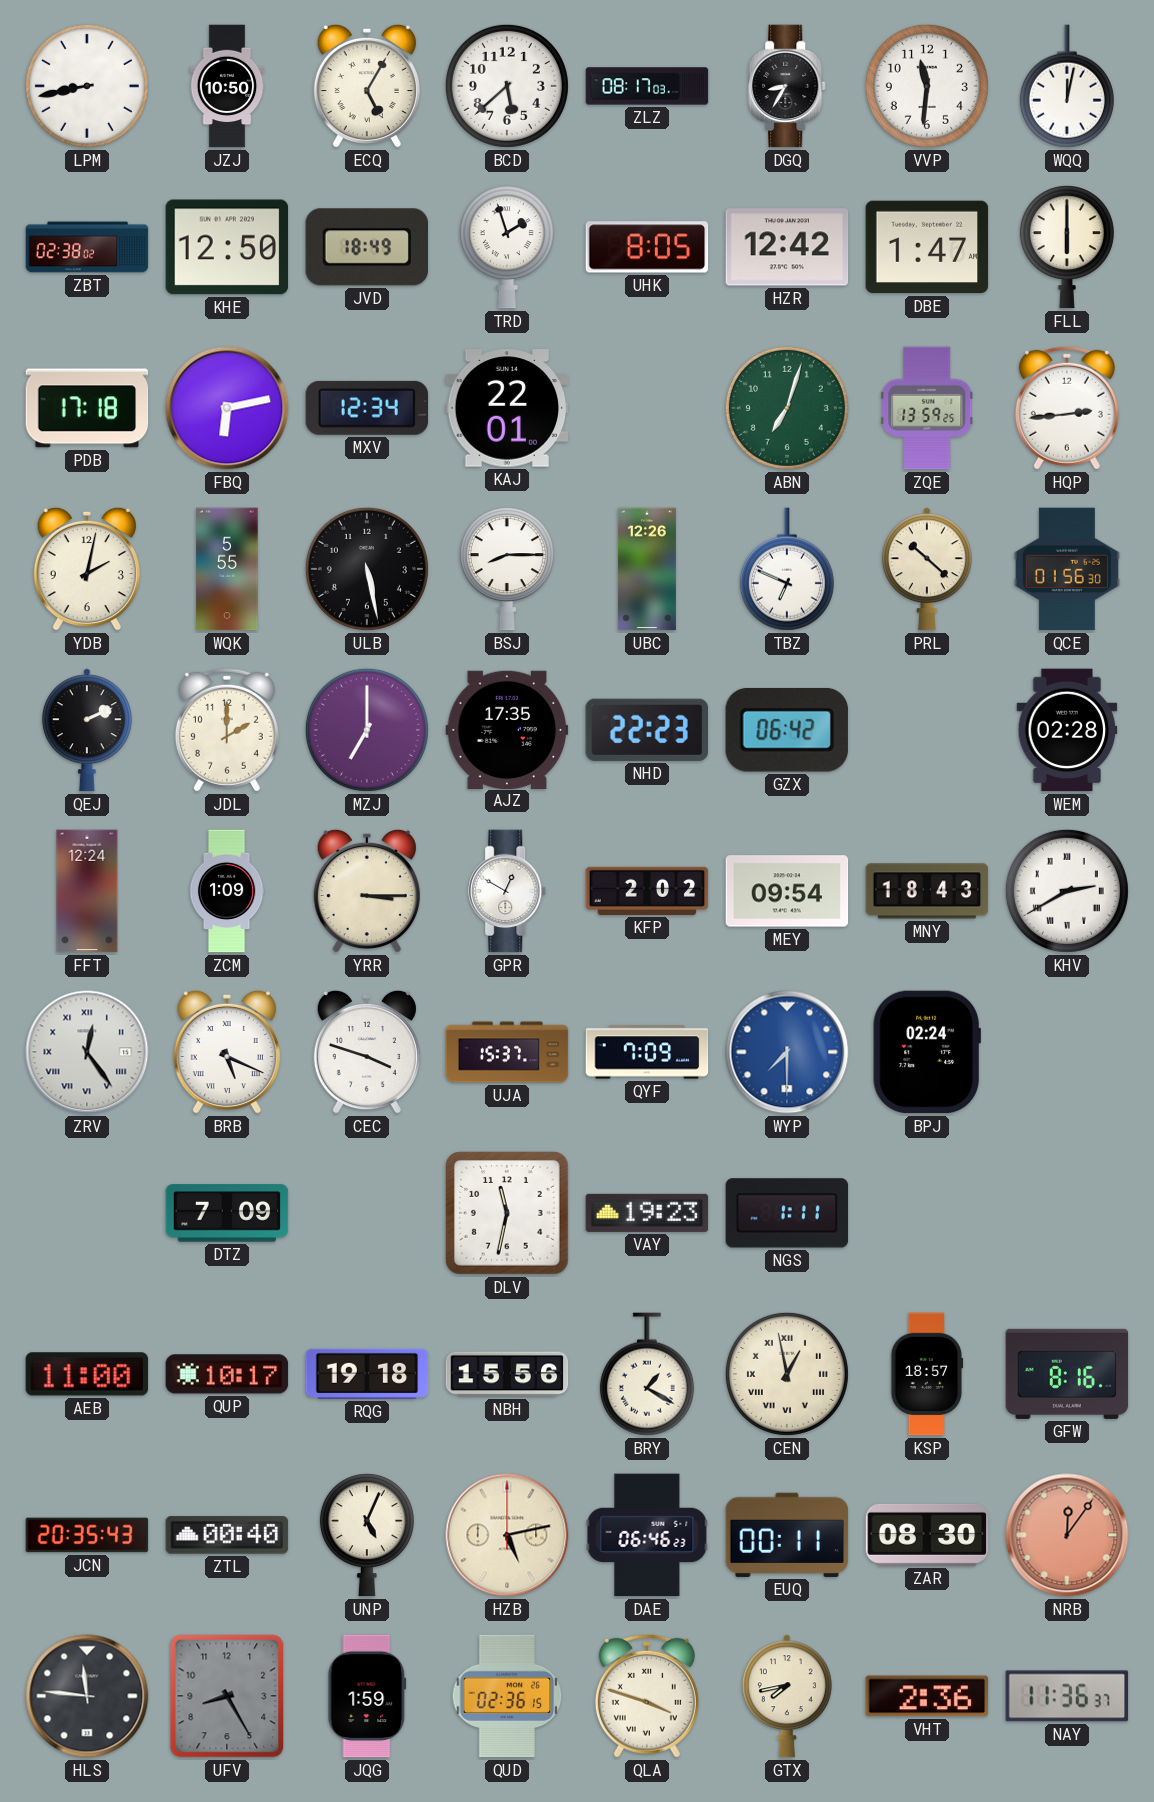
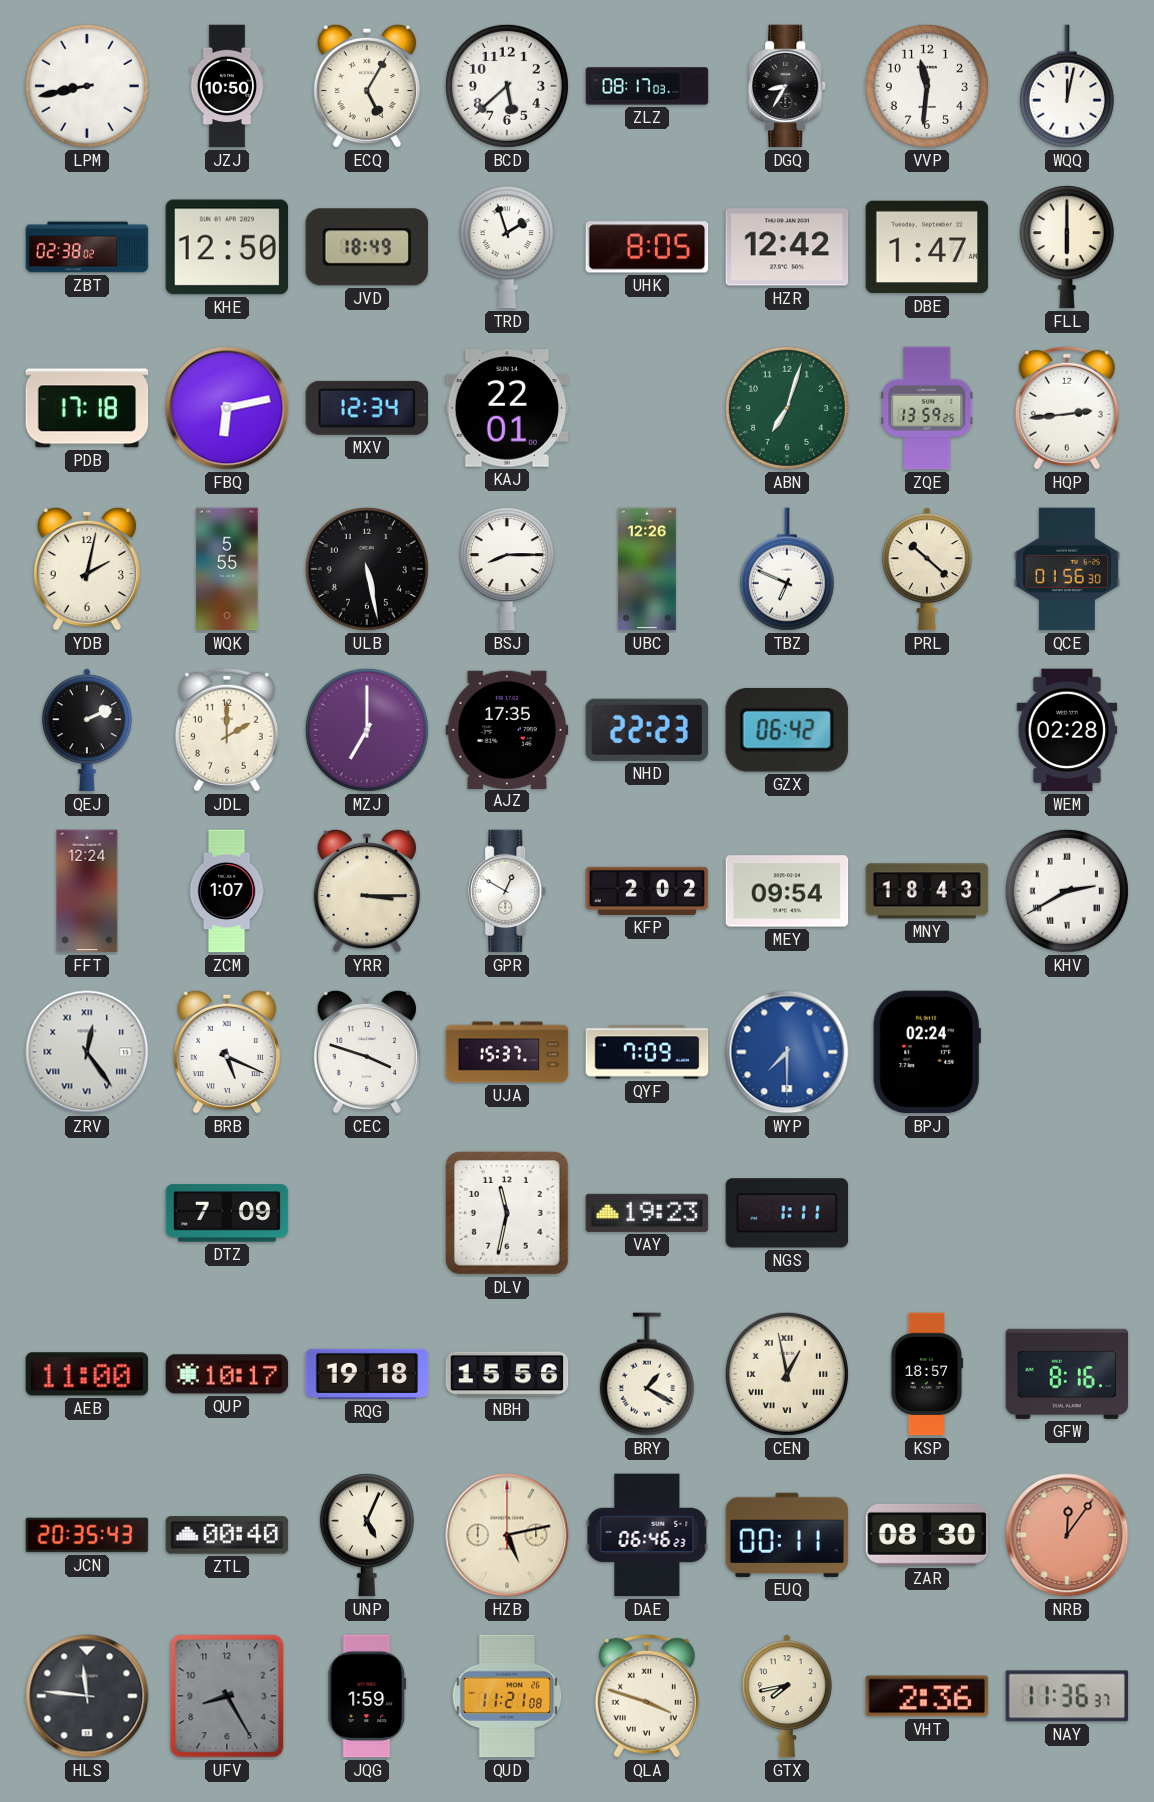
ZCM: 1:09 -> 1:07 (227, 891)
QUD: 02:36 -> 11:21 (507, 1696)
